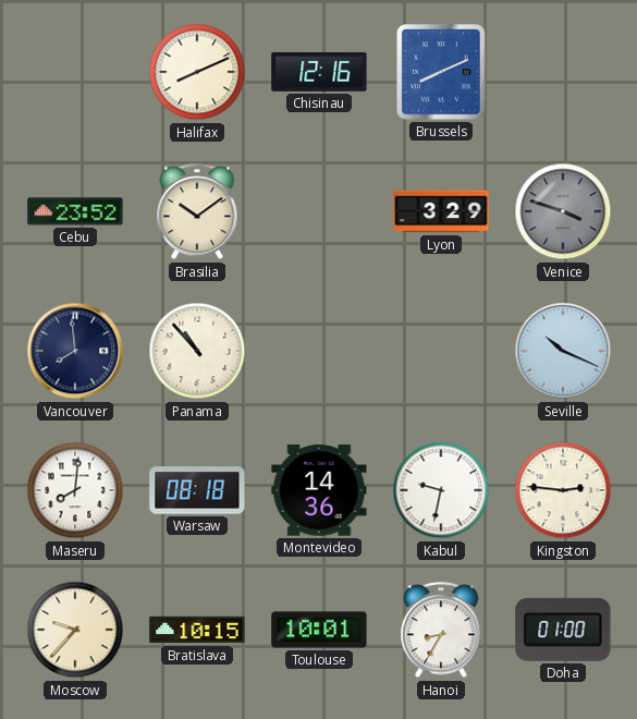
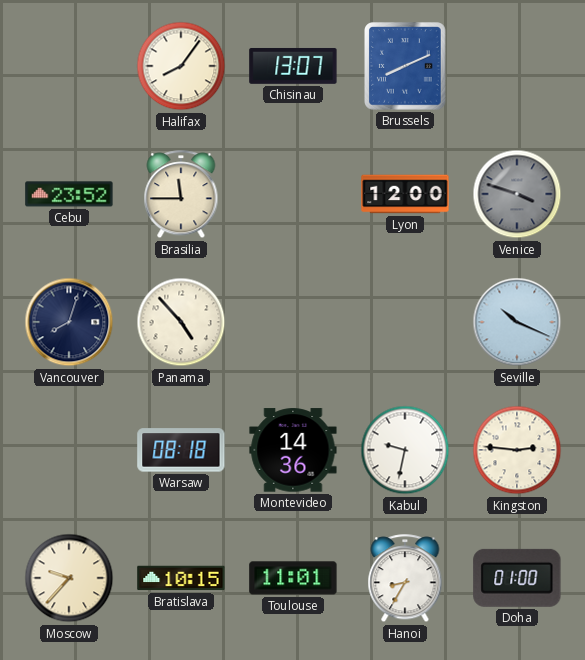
Halifax: 8:11 -> 8:06 (181, 66)
Chisinau: 12:16 -> 13:07 (293, 66)
Brasilia: 10:09 -> 11:45 (181, 195)
Lyon: 3:29 -> 12:00 (405, 194)
Vancouver: 7:59 -> 8:03 (69, 322)
Panama: 10:53 -> 4:53 (181, 322)
Maseru: 8:01 -> none (75, 490)
Toulouse: 10:01 -> 11:01 (293, 578)
